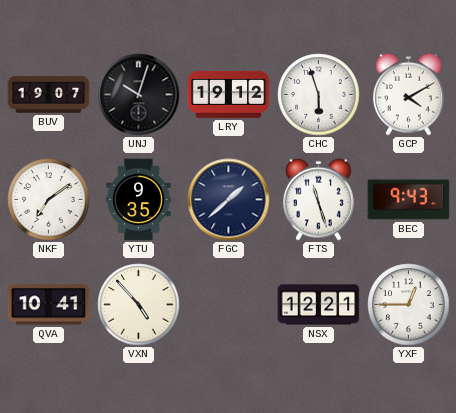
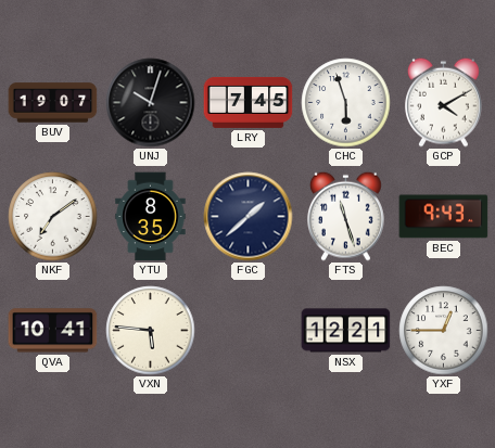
LRY: 19:12 -> 7:45 (249, 102)
YTU: 9:35 -> 8:35 (151, 217)
VXN: 4:53 -> 5:46 (151, 331)
